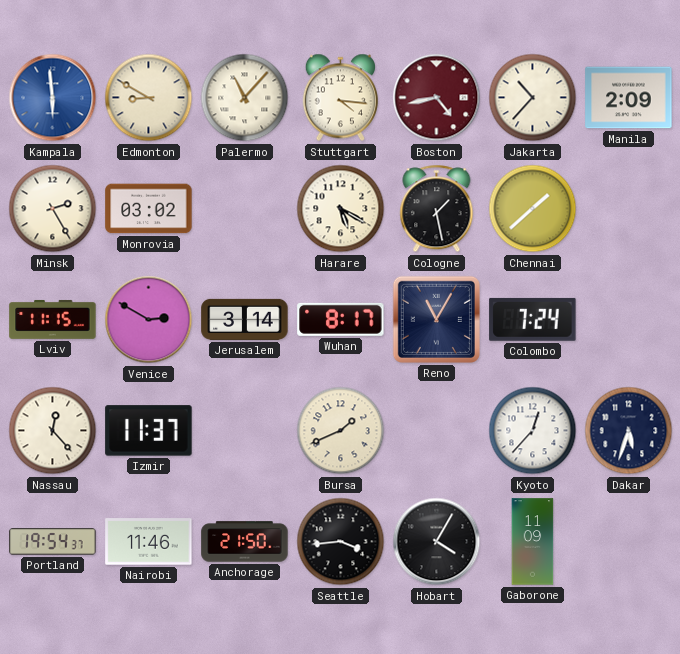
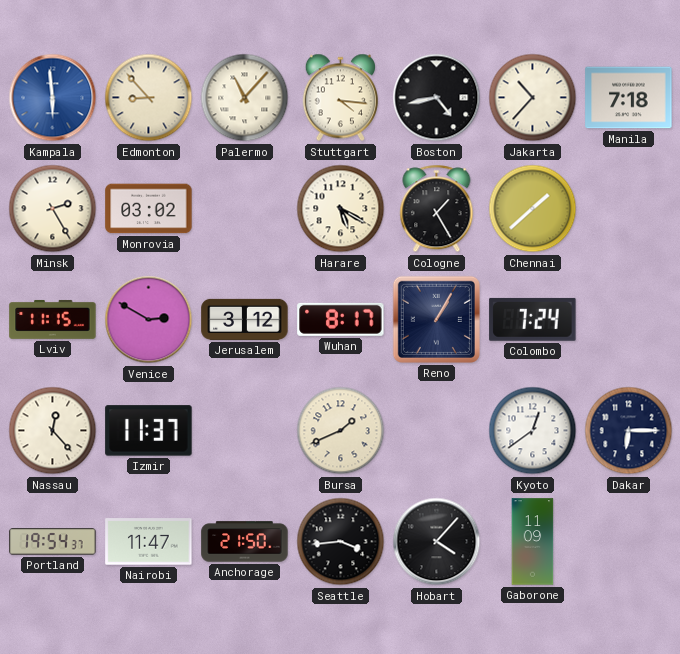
Edmonton: 8:50 -> 8:53 (149, 98)
Boston dial: burgundy -> black (437, 98)
Manila: 2:09 -> 7:18 (629, 98)
Cologne: 1:28 -> 1:25 (437, 209)
Jerusalem: 3:14 -> 3:12 (245, 319)
Reno: 11:05 -> 1:05 (436, 319)
Kyoto: 12:37 -> 12:39 (533, 431)
Dakar: 5:33 -> 6:15 (629, 431)
Nairobi: 11:46 -> 11:47 (149, 542)
Hobart: 4:05 -> 4:07 (437, 542)
